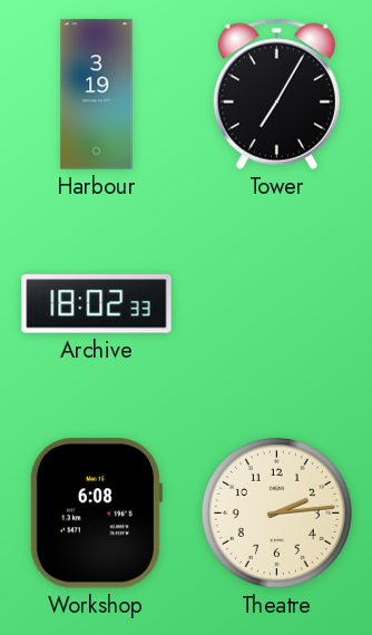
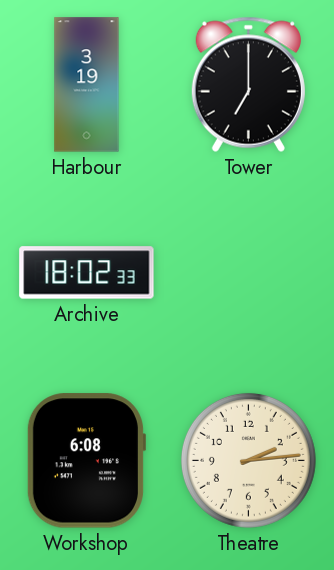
Tower: 7:05 -> 7:00 (248, 84)
